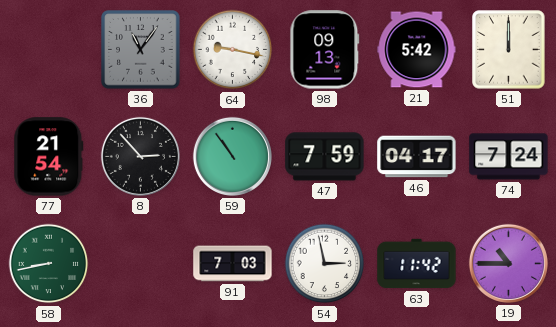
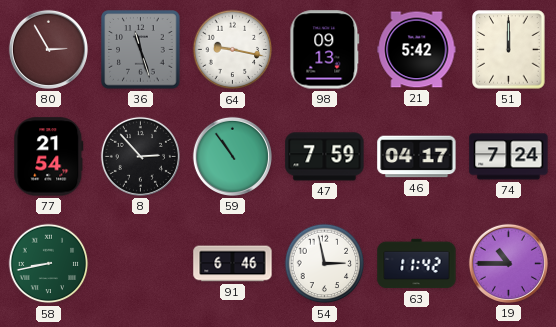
80: none -> 2:55 (48, 49)
36: 11:06 -> 11:27 (141, 50)
91: 7:03 -> 6:46 (233, 264)
